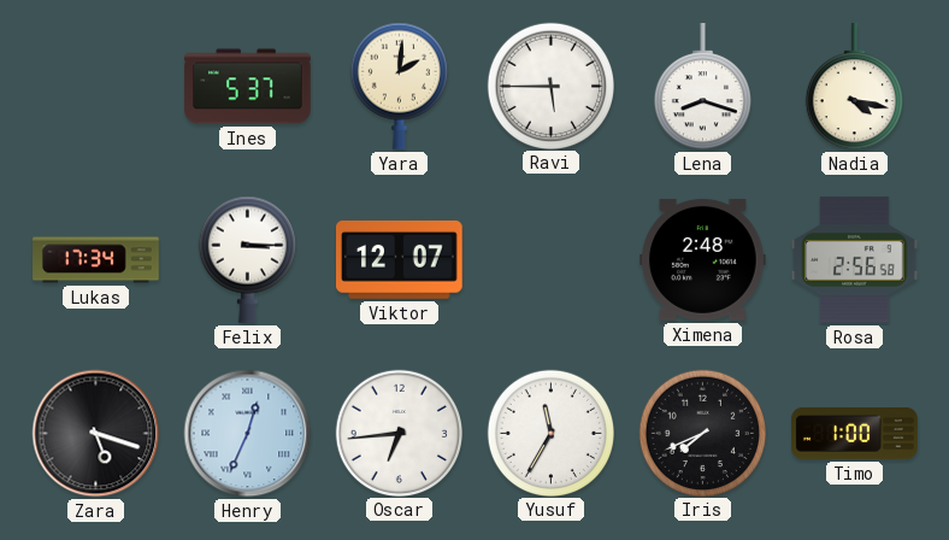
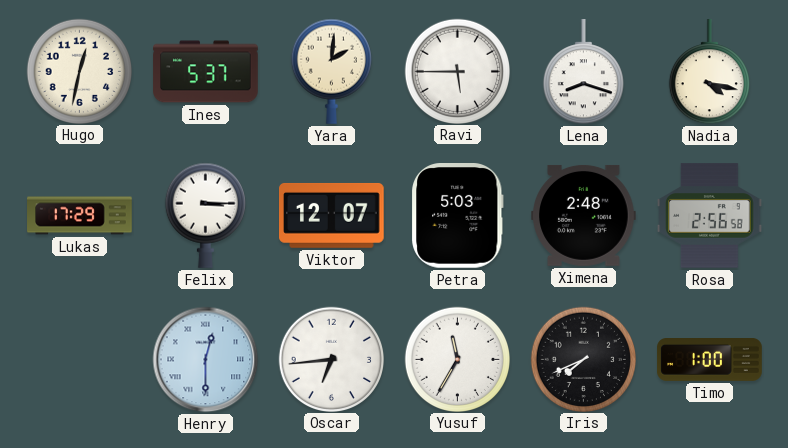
Hugo: none -> 12:32 (79, 71)
Lukas: 17:34 -> 17:29 (80, 216)
Petra: none -> 5:03 (458, 216)
Zara: 5:18 -> none (96, 434)
Henry: 12:34 -> 12:30 (206, 360)
